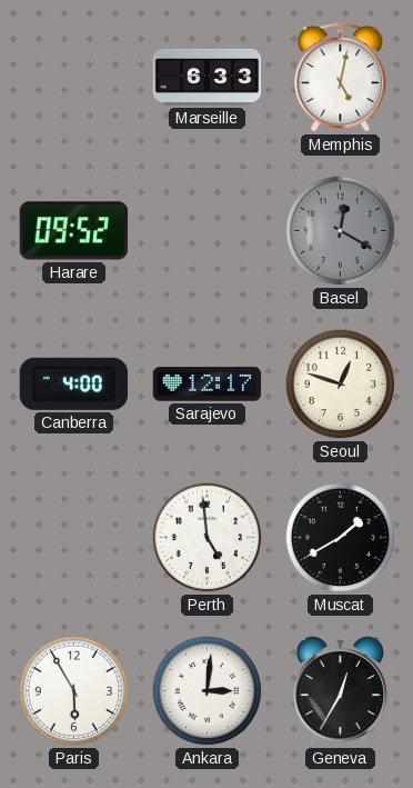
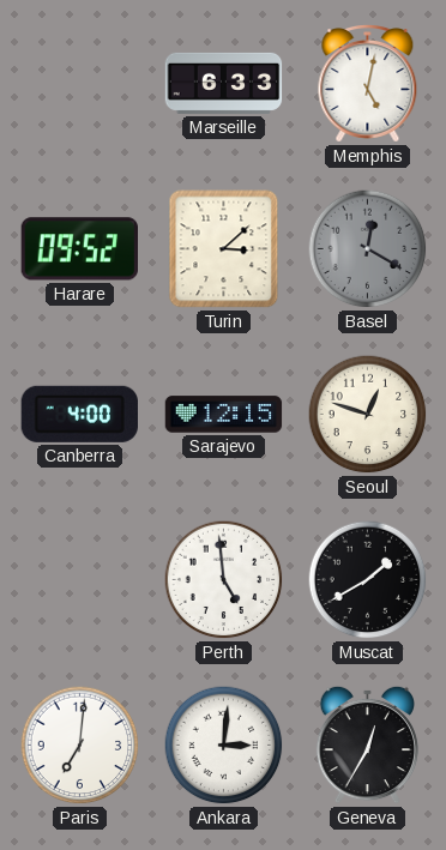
Turin: none -> 3:08 (224, 249)
Sarajevo: 12:17 -> 12:15 (224, 415)
Paris: 5:55 -> 7:01 (80, 746)
